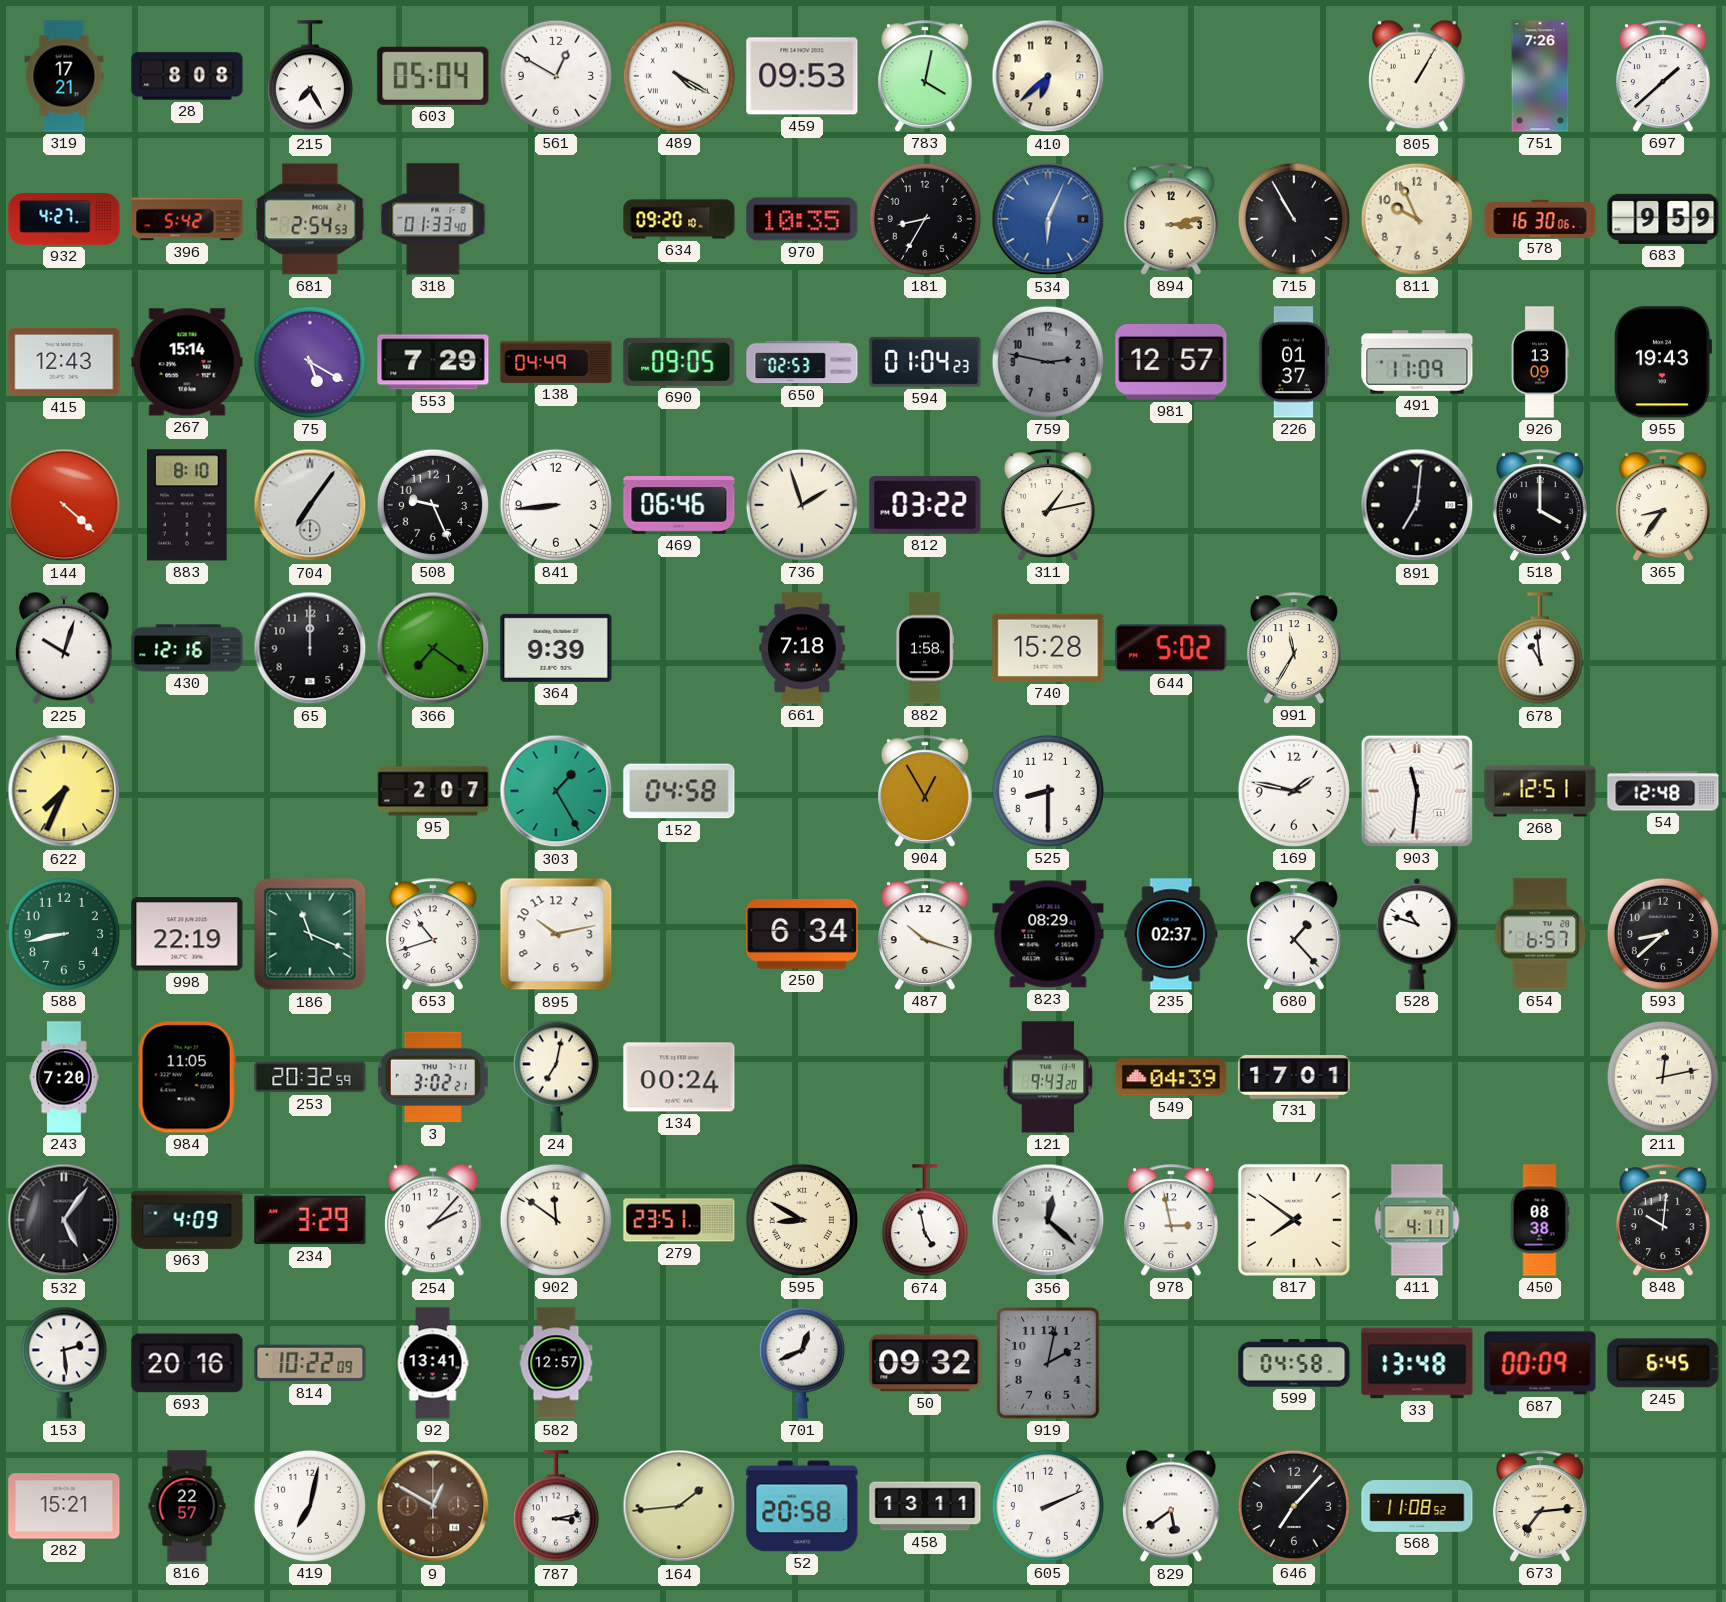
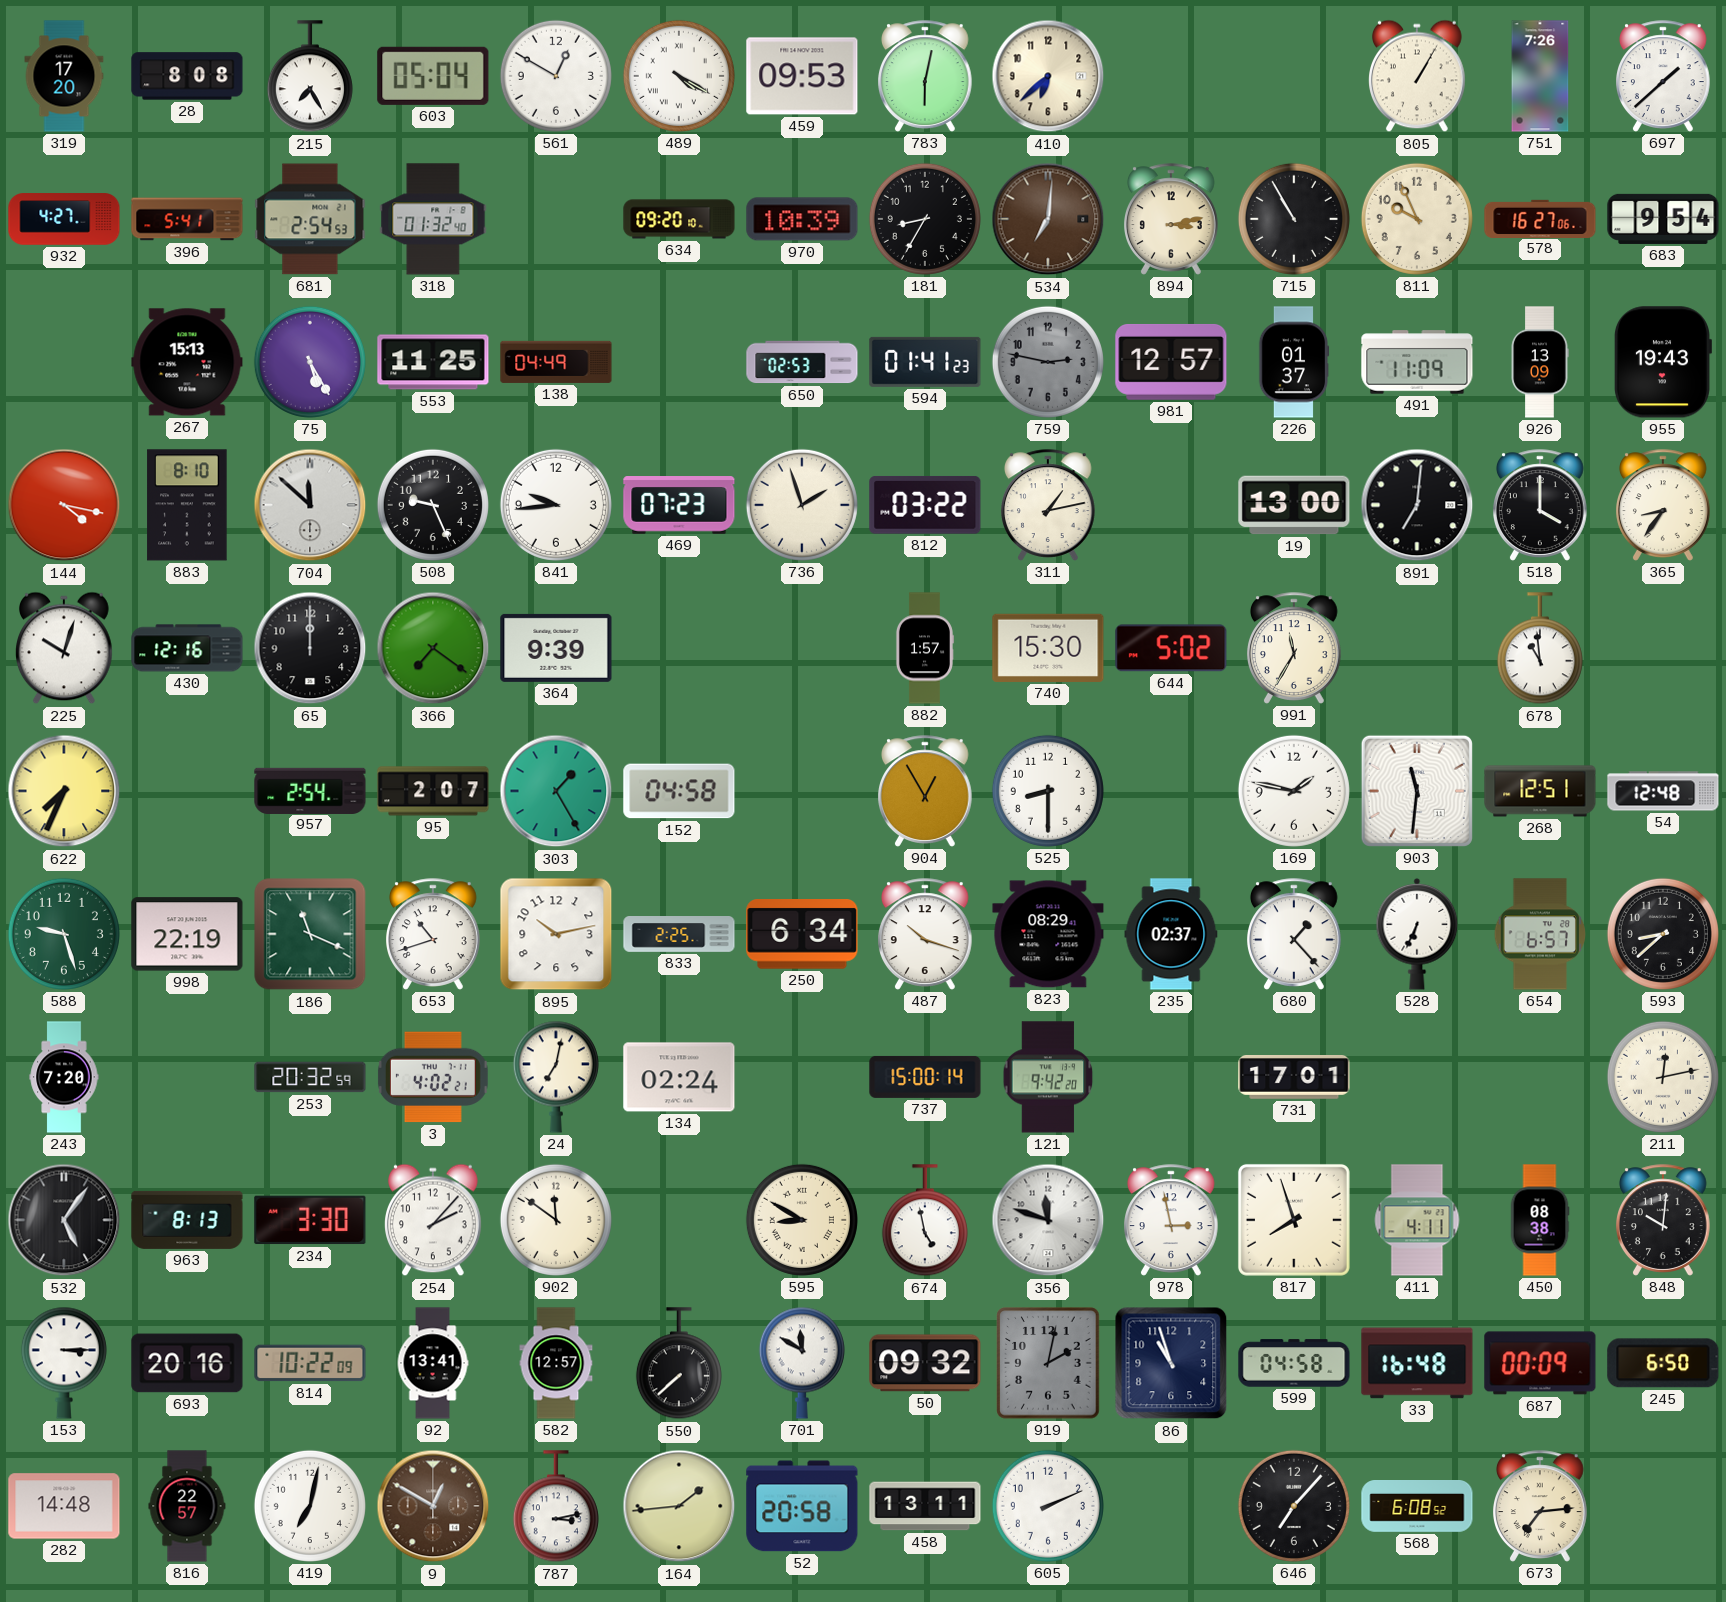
319: 17:21 -> 17:20 (64, 76)
783: 4:02 -> 6:02 (926, 76)
396: 5:42 -> 5:41 (187, 219)
318: 01:33 -> 01:32 (433, 219)
970: 10:35 -> 10:39 (802, 219)
534: 6:04 -> 7:01 (1048, 219)
534 dial: blue -> brown (1048, 219)
578: 16:30 -> 16:27 (1540, 218)
683: 9:59 -> 9:54 (1663, 219)
415: 12:43 -> none (64, 363)
267: 15:14 -> 15:13 (187, 362)
75: 5:20 -> 5:25 (310, 362)
553: 7:29 -> 11:25 (433, 362)
690: 09:05 -> none (679, 362)
594: 01:04 -> 01:41 (925, 362)
144: 4:22 -> 4:17 (64, 505)
704: 7:06 -> 11:52 (310, 505)
841: 8:44 -> 9:44 (556, 505)
469: 06:46 -> 07:23 (679, 506)
19: none -> 13:00 (1294, 505)
661: 7:18 -> none (802, 648)
882: 1:58 -> 1:57 (924, 648)
740: 15:28 -> 15:30 (1048, 648)
957: none -> 2:54 (310, 790)
588: 8:43 -> 9:27 (64, 934)
833: none -> 2:25 (679, 934)
528: 10:48 -> 6:34 (1417, 934)
984: 11:05 -> none (187, 1077)
3: 3:02 -> 4:02 (433, 1077)
134: 00:24 -> 02:24 (679, 1077)
737: none -> 15:00 (925, 1077)
121: 9:43 -> 9:42 (1048, 1077)
549: 04:39 -> none (1171, 1077)
963: 4:09 -> 8:13 (187, 1220)
234: 3:29 -> 3:30 (310, 1220)
279: 23:51 -> none (679, 1220)
356: 12:22 -> 11:48 (1048, 1220)
817: 7:51 -> 7:57 (1294, 1220)
153: 2:29 -> 3:15 (64, 1363)
550: none -> 7:38 (679, 1364)
701: 12:41 -> 11:50 (802, 1363)
86: none -> 10:57 (1171, 1363)
33: 13:48 -> 16:48 (1417, 1363)
245: 6:45 -> 6:50 (1663, 1363)
282: 15:21 -> 14:48 (64, 1506)
829: 5:39 -> none (1172, 1506)
568: 11:08 -> 6:08 (1417, 1507)
